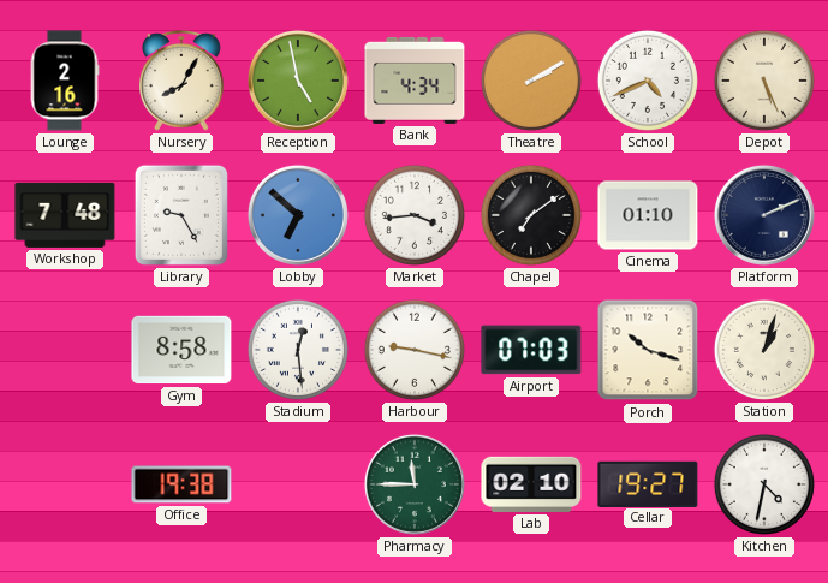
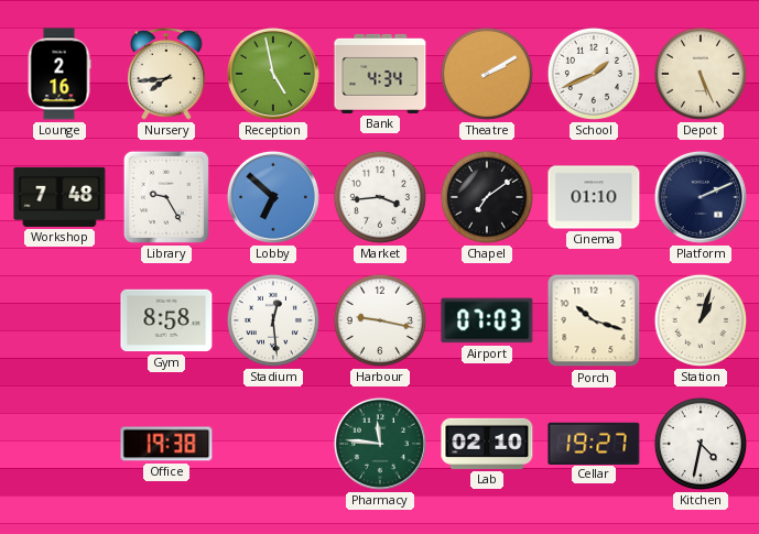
Nursery: 8:05 -> 7:44 (166, 74)
School: 4:41 -> 1:41 (594, 74)
Pharmacy: 11:45 -> 11:46 (380, 444)
